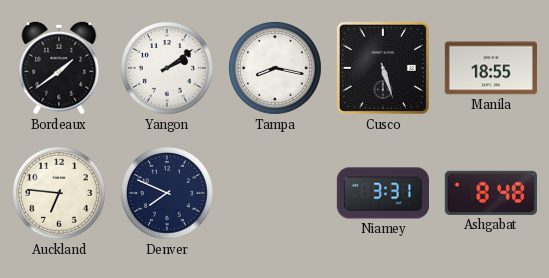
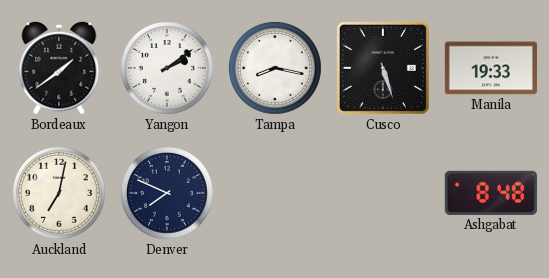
Manila: 18:55 -> 19:33 (491, 68)
Auckland: 6:46 -> 7:02 (59, 193)
Niamey: 3:31 -> none (383, 193)
